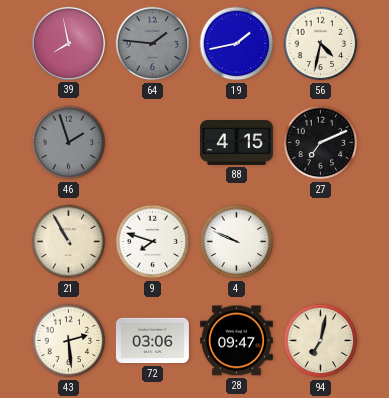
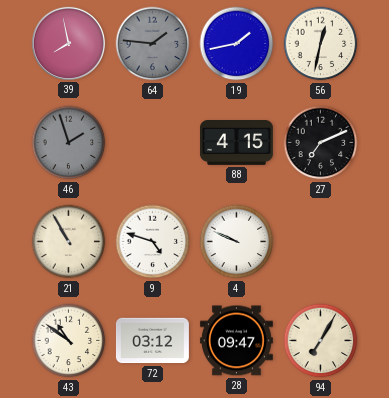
56: 4:32 -> 12:32 (321, 44)
9: 7:48 -> 4:48 (153, 242)
43: 2:29 -> 10:51 (69, 341)
72: 03:06 -> 03:12 (152, 341)
94: 7:02 -> 7:05 (321, 341)
